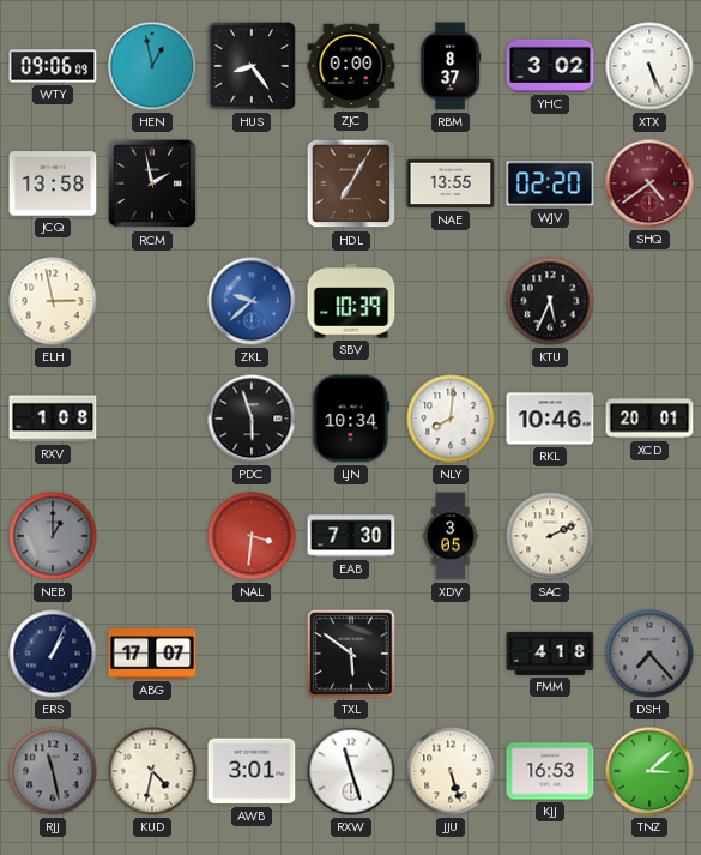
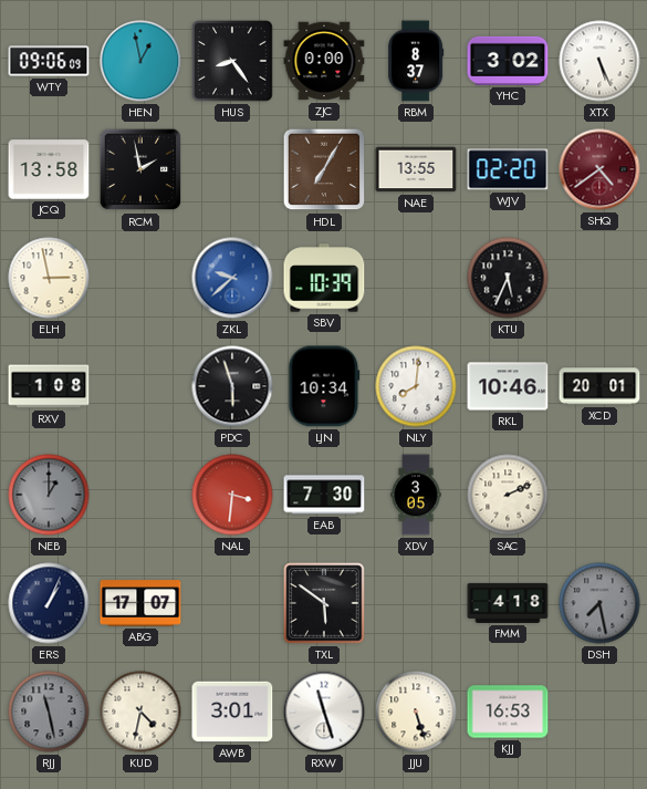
DSH: 7:23 -> 7:28 (599, 603)
TNZ: 3:08 -> none (649, 771)
